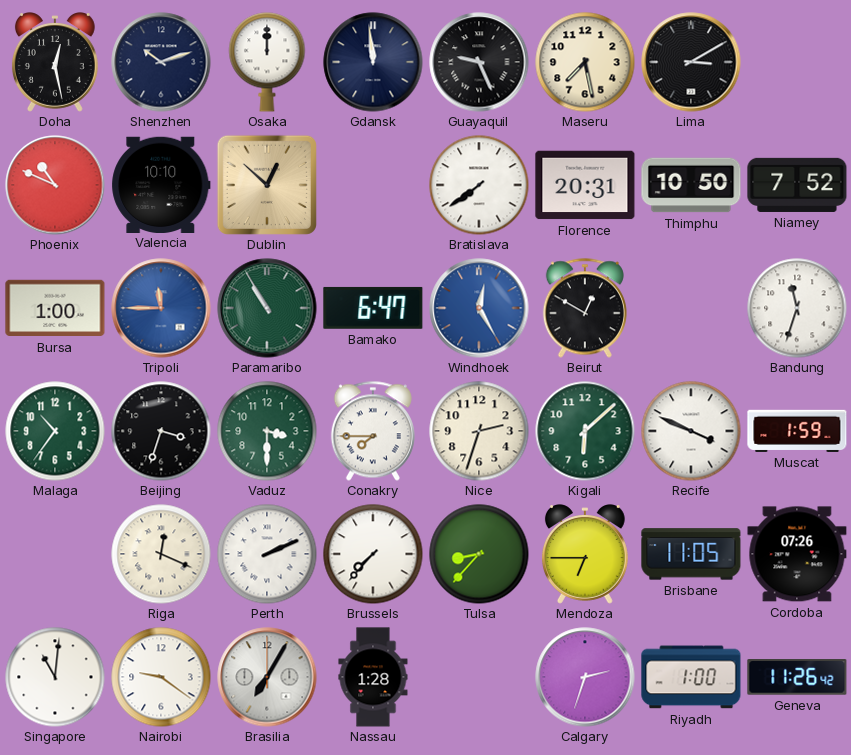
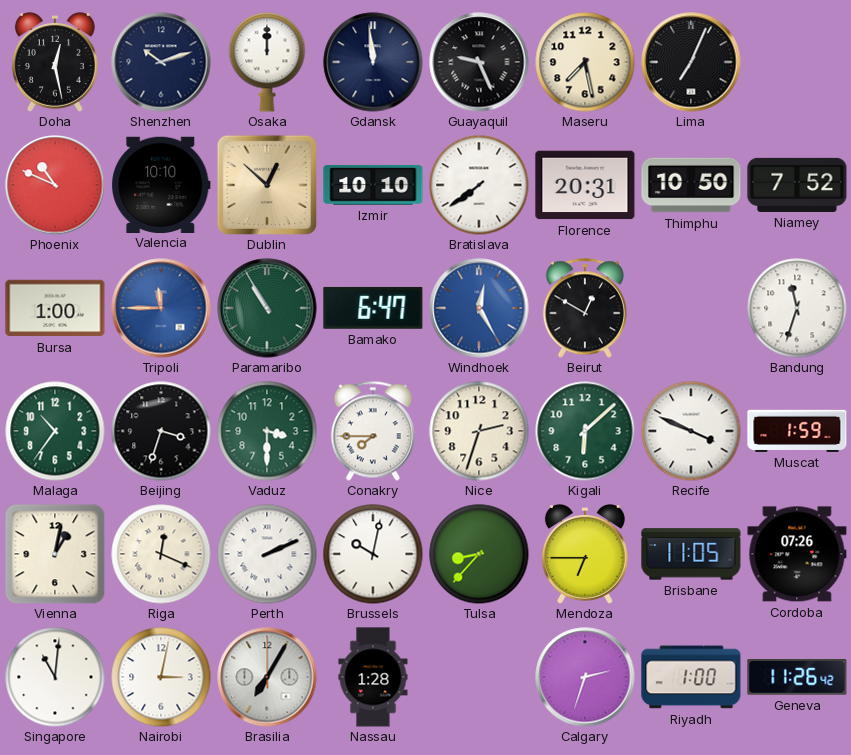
Lima: 3:10 -> 7:04 (691, 62)
Izmir: none -> 10:10 (373, 185)
Vienna: none -> 1:02 (55, 554)
Brussels: 7:37 -> 10:02 (373, 554)
Nairobi: 9:21 -> 3:02 (161, 677)
